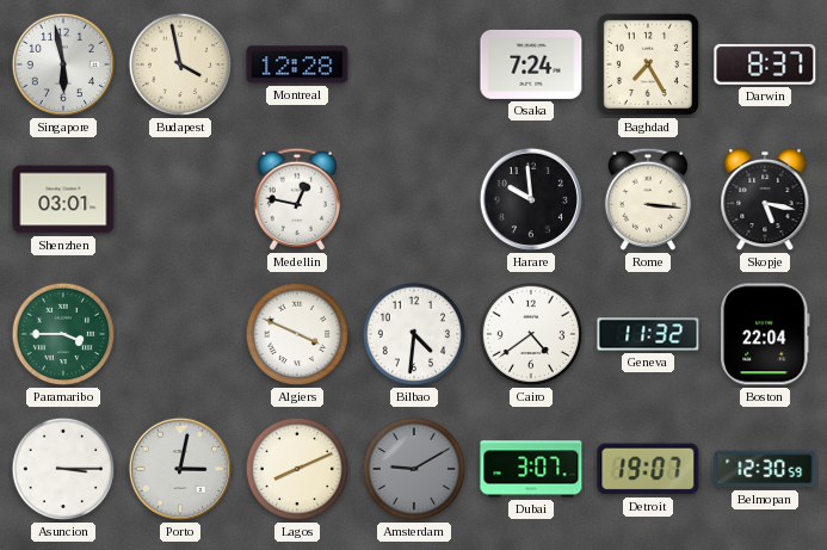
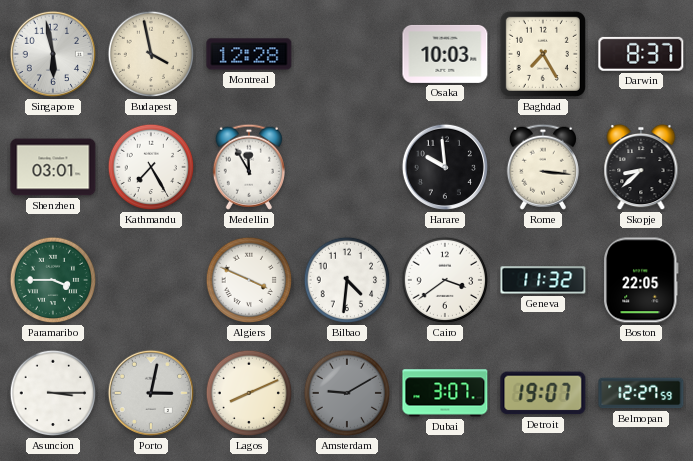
Osaka: 7:24 -> 10:03 (445, 54)
Kathmandu: none -> 7:25 (151, 167)
Medellin: 12:47 -> 11:55 (249, 167)
Skopje: 5:17 -> 8:38 (641, 167)
Cairo: 4:39 -> 3:39 (445, 280)
Boston: 22:04 -> 22:05 (641, 280)
Belmopan: 12:30 -> 12:27 (641, 393)
